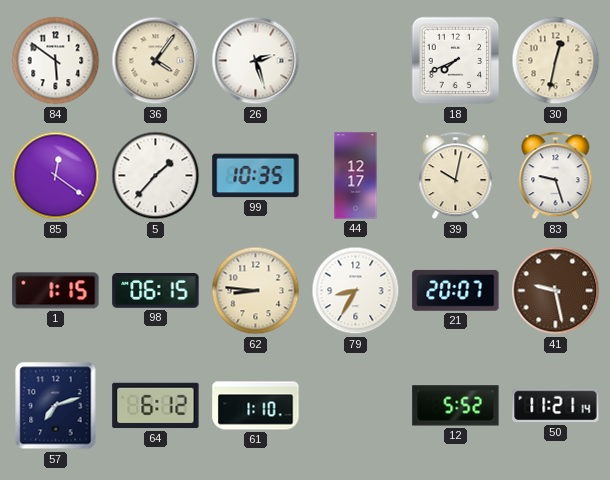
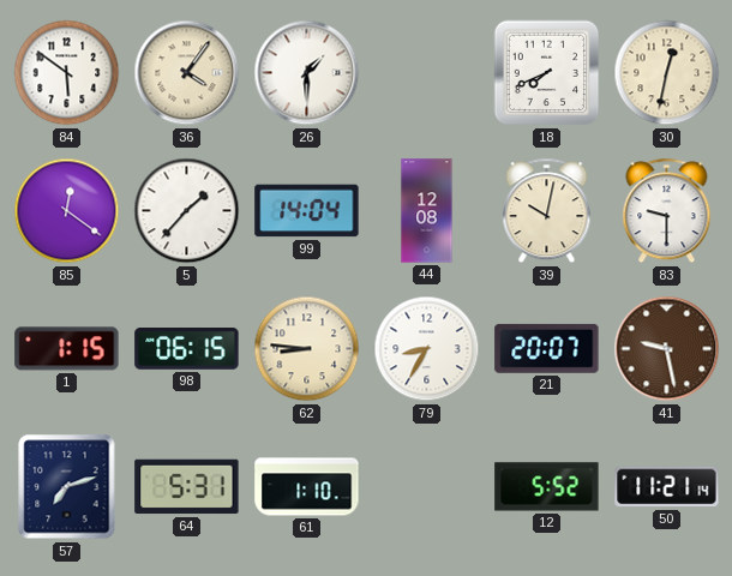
26: 2:27 -> 1:30 (307, 73)
99: 10:35 -> 14:04 (307, 211)
44: 12:17 -> 12:08 (427, 211)
83: 9:27 -> 9:30 (667, 211)
64: 6:12 -> 5:31 (187, 487)
